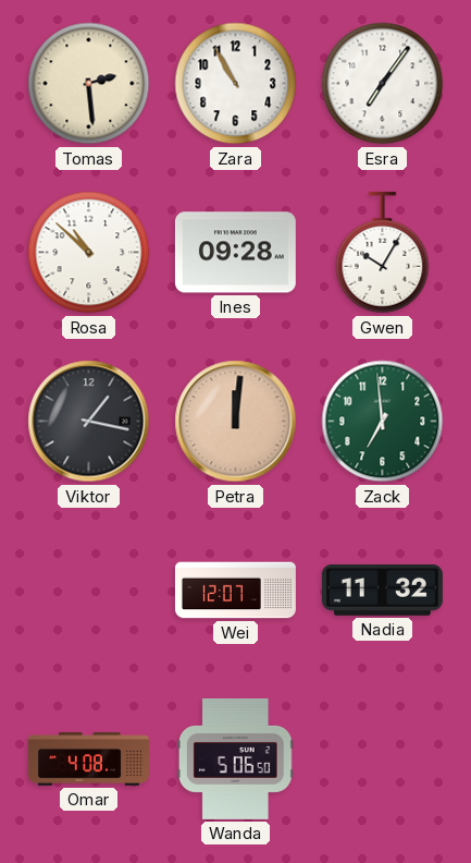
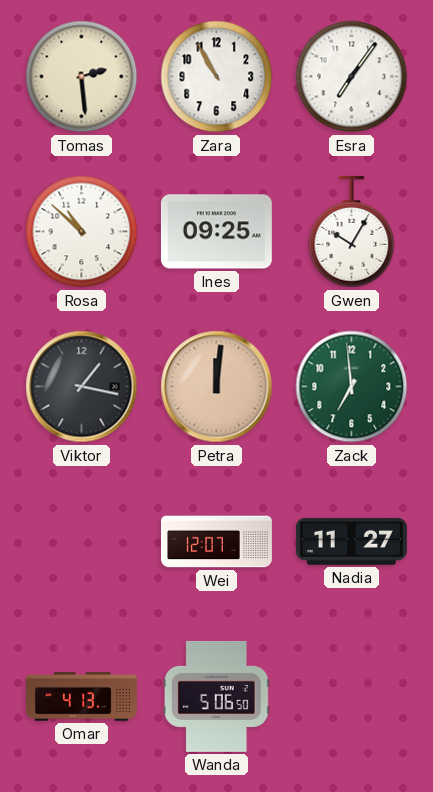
Ines: 09:28 -> 09:25 (216, 232)
Nadia: 11:32 -> 11:27 (351, 542)
Omar: 4:08 -> 4:13 (81, 697)
